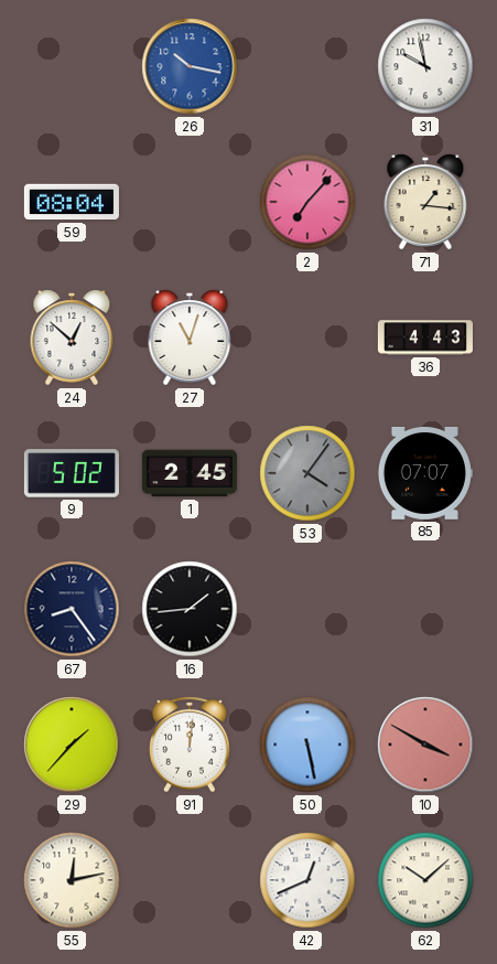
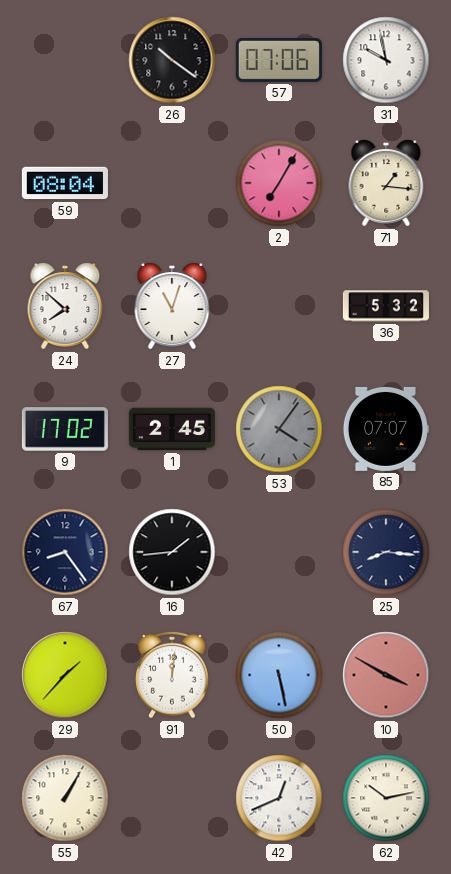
26: 10:17 -> 10:21 (172, 60)
26 dial: blue -> black (172, 60)
57: none -> 07:06 (279, 60)
2: 7:07 -> 7:05 (279, 183)
24: 12:52 -> 7:52 (65, 306)
36: 4:43 -> 5:32 (386, 306)
9: 5:02 -> 17:02 (65, 429)
25: none -> 8:16 (386, 552)
55: 12:13 -> 1:05 (65, 798)
62: 10:08 -> 10:13 (386, 798)
